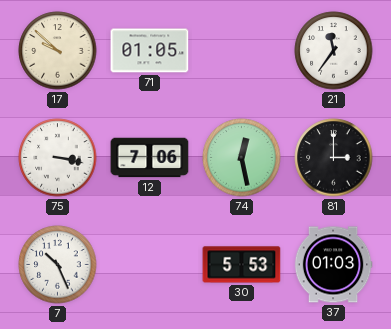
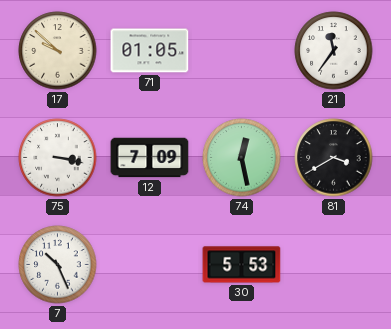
12: 7:06 -> 7:09 (150, 158)
81: 3:00 -> 3:40 (334, 158)
37: 01:03 -> none (333, 265)
